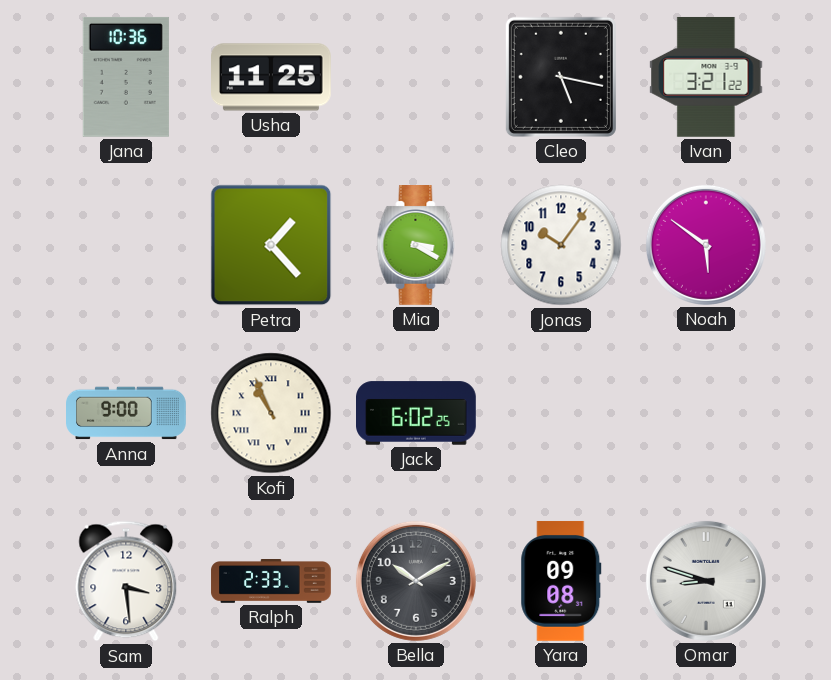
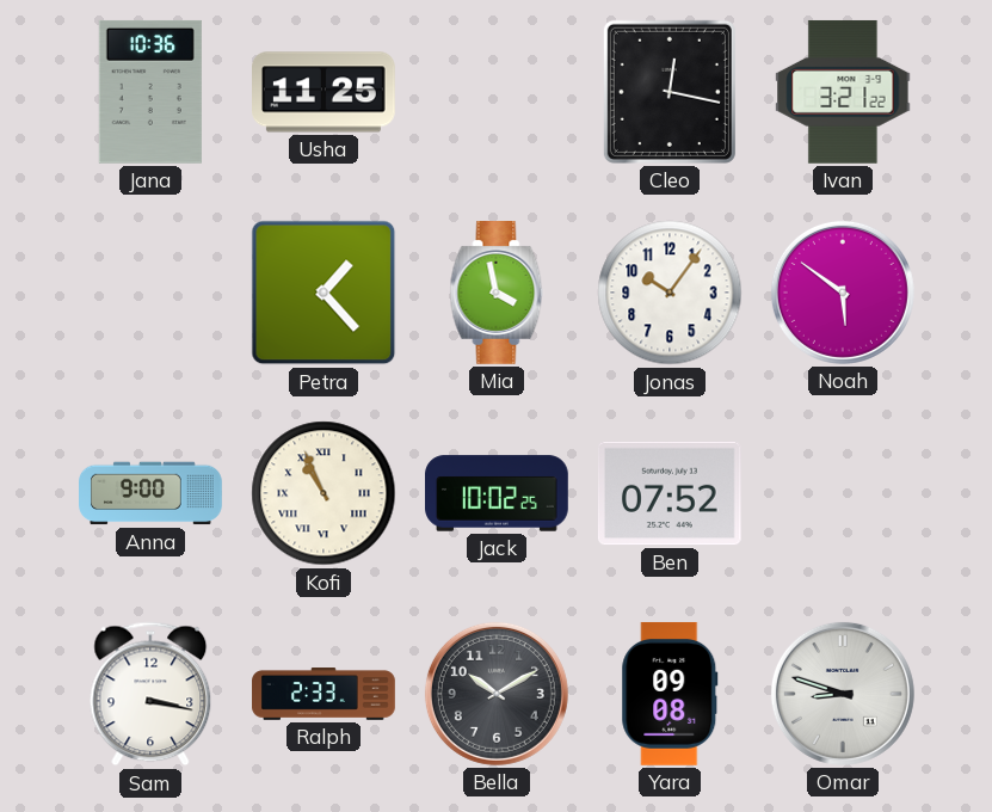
Cleo: 5:17 -> 12:17 (670, 92)
Mia: 3:20 -> 3:58 (497, 294)
Jack: 6:02 -> 10:02 (498, 493)
Ben: none -> 07:52 (670, 493)
Sam: 3:29 -> 3:17 (150, 694)
